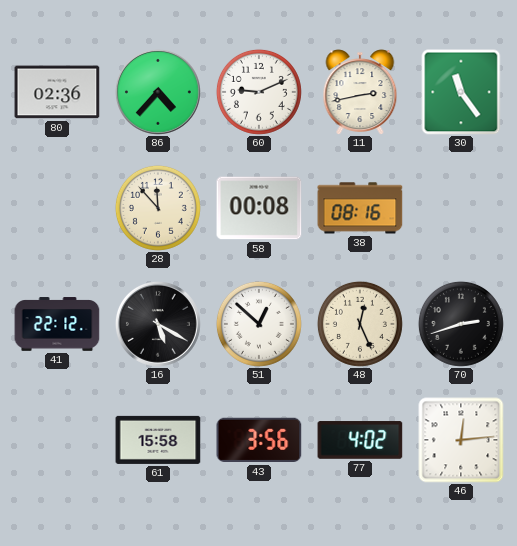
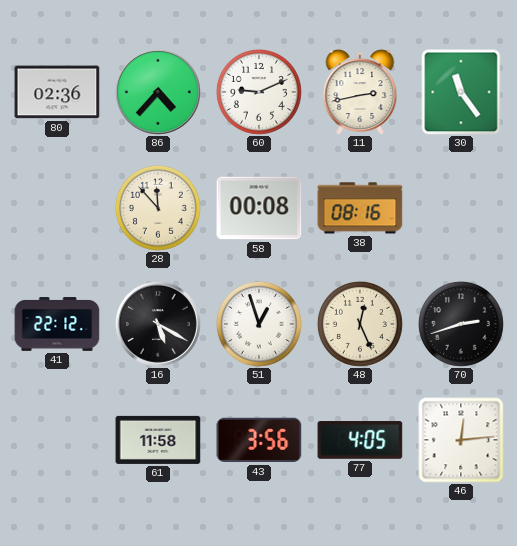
51: 12:52 -> 12:57 (259, 324)
61: 15:58 -> 11:58 (158, 440)
77: 4:02 -> 4:05 (360, 440)
